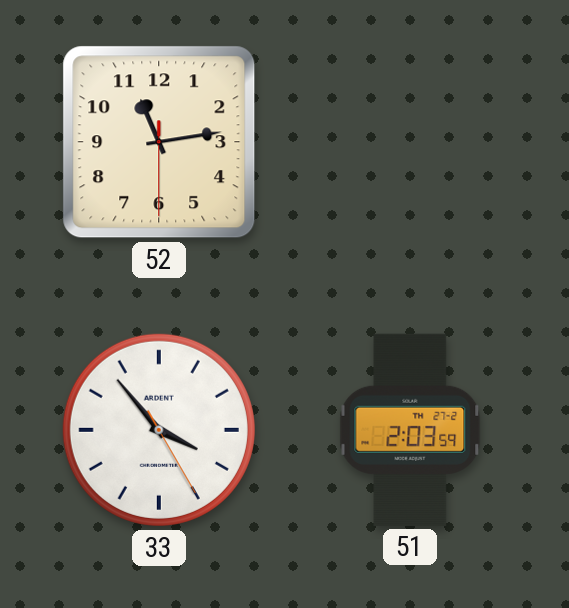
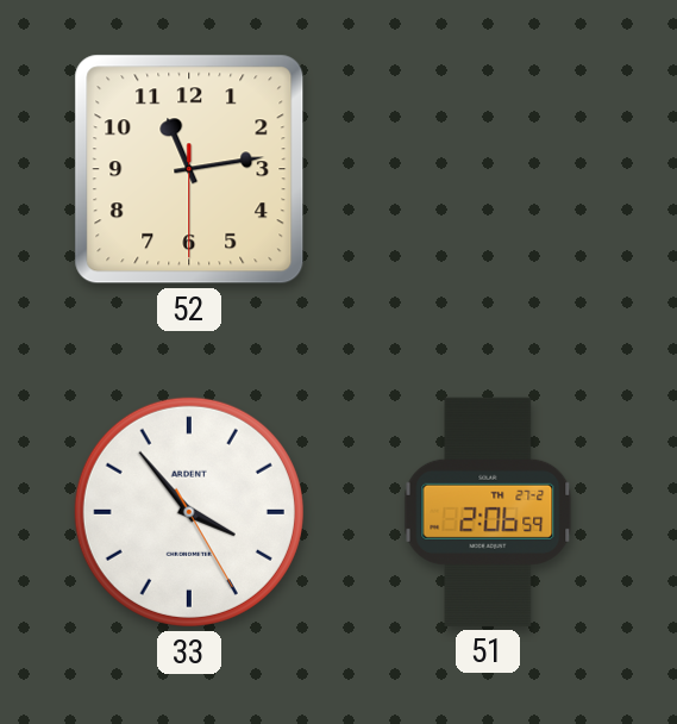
51: 2:03 -> 2:06 (488, 512)
